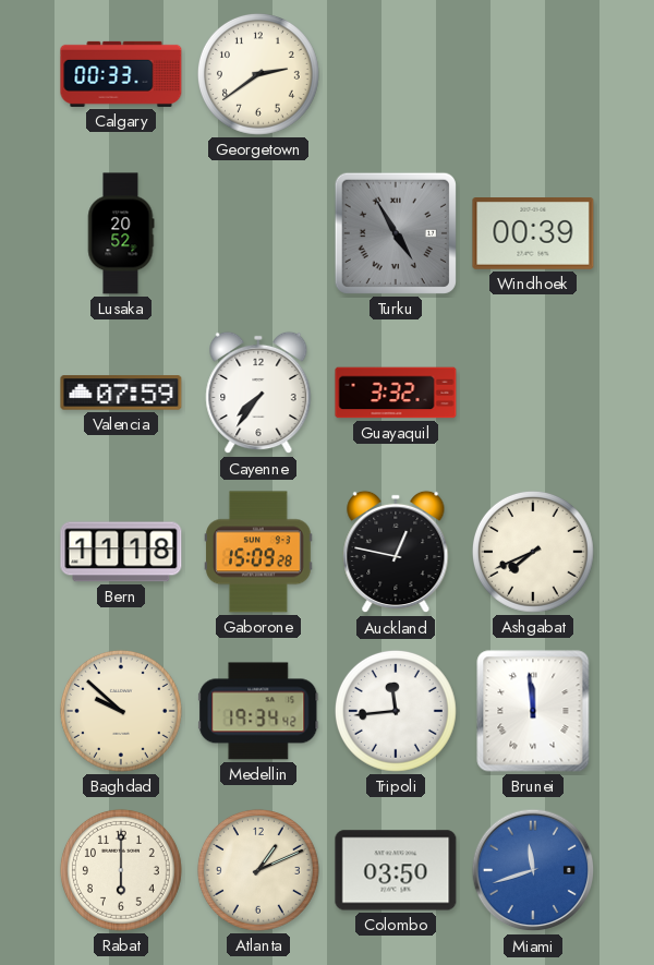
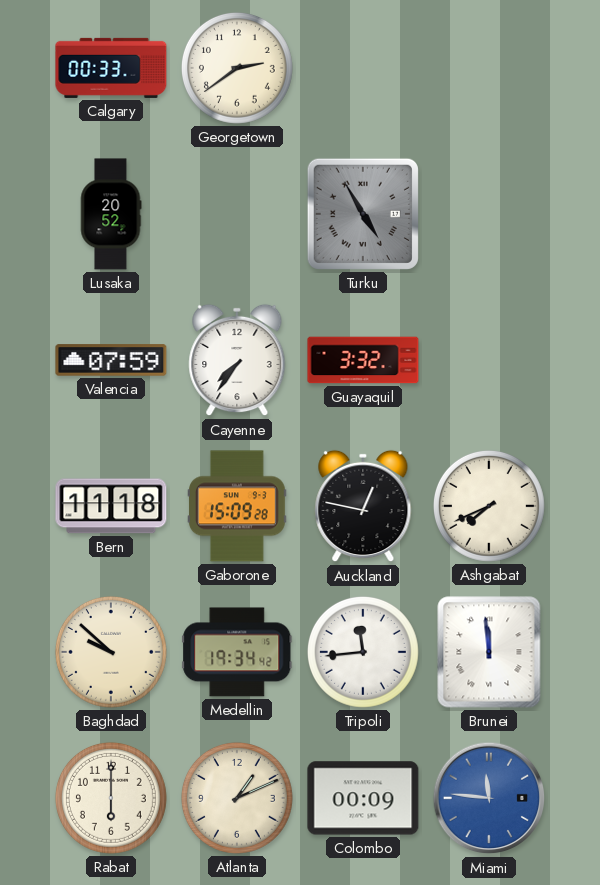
Windhoek: 00:39 -> none (533, 234)
Colombo: 03:50 -> 00:09 (363, 798)
Miami: 11:42 -> 11:46 (489, 798)
